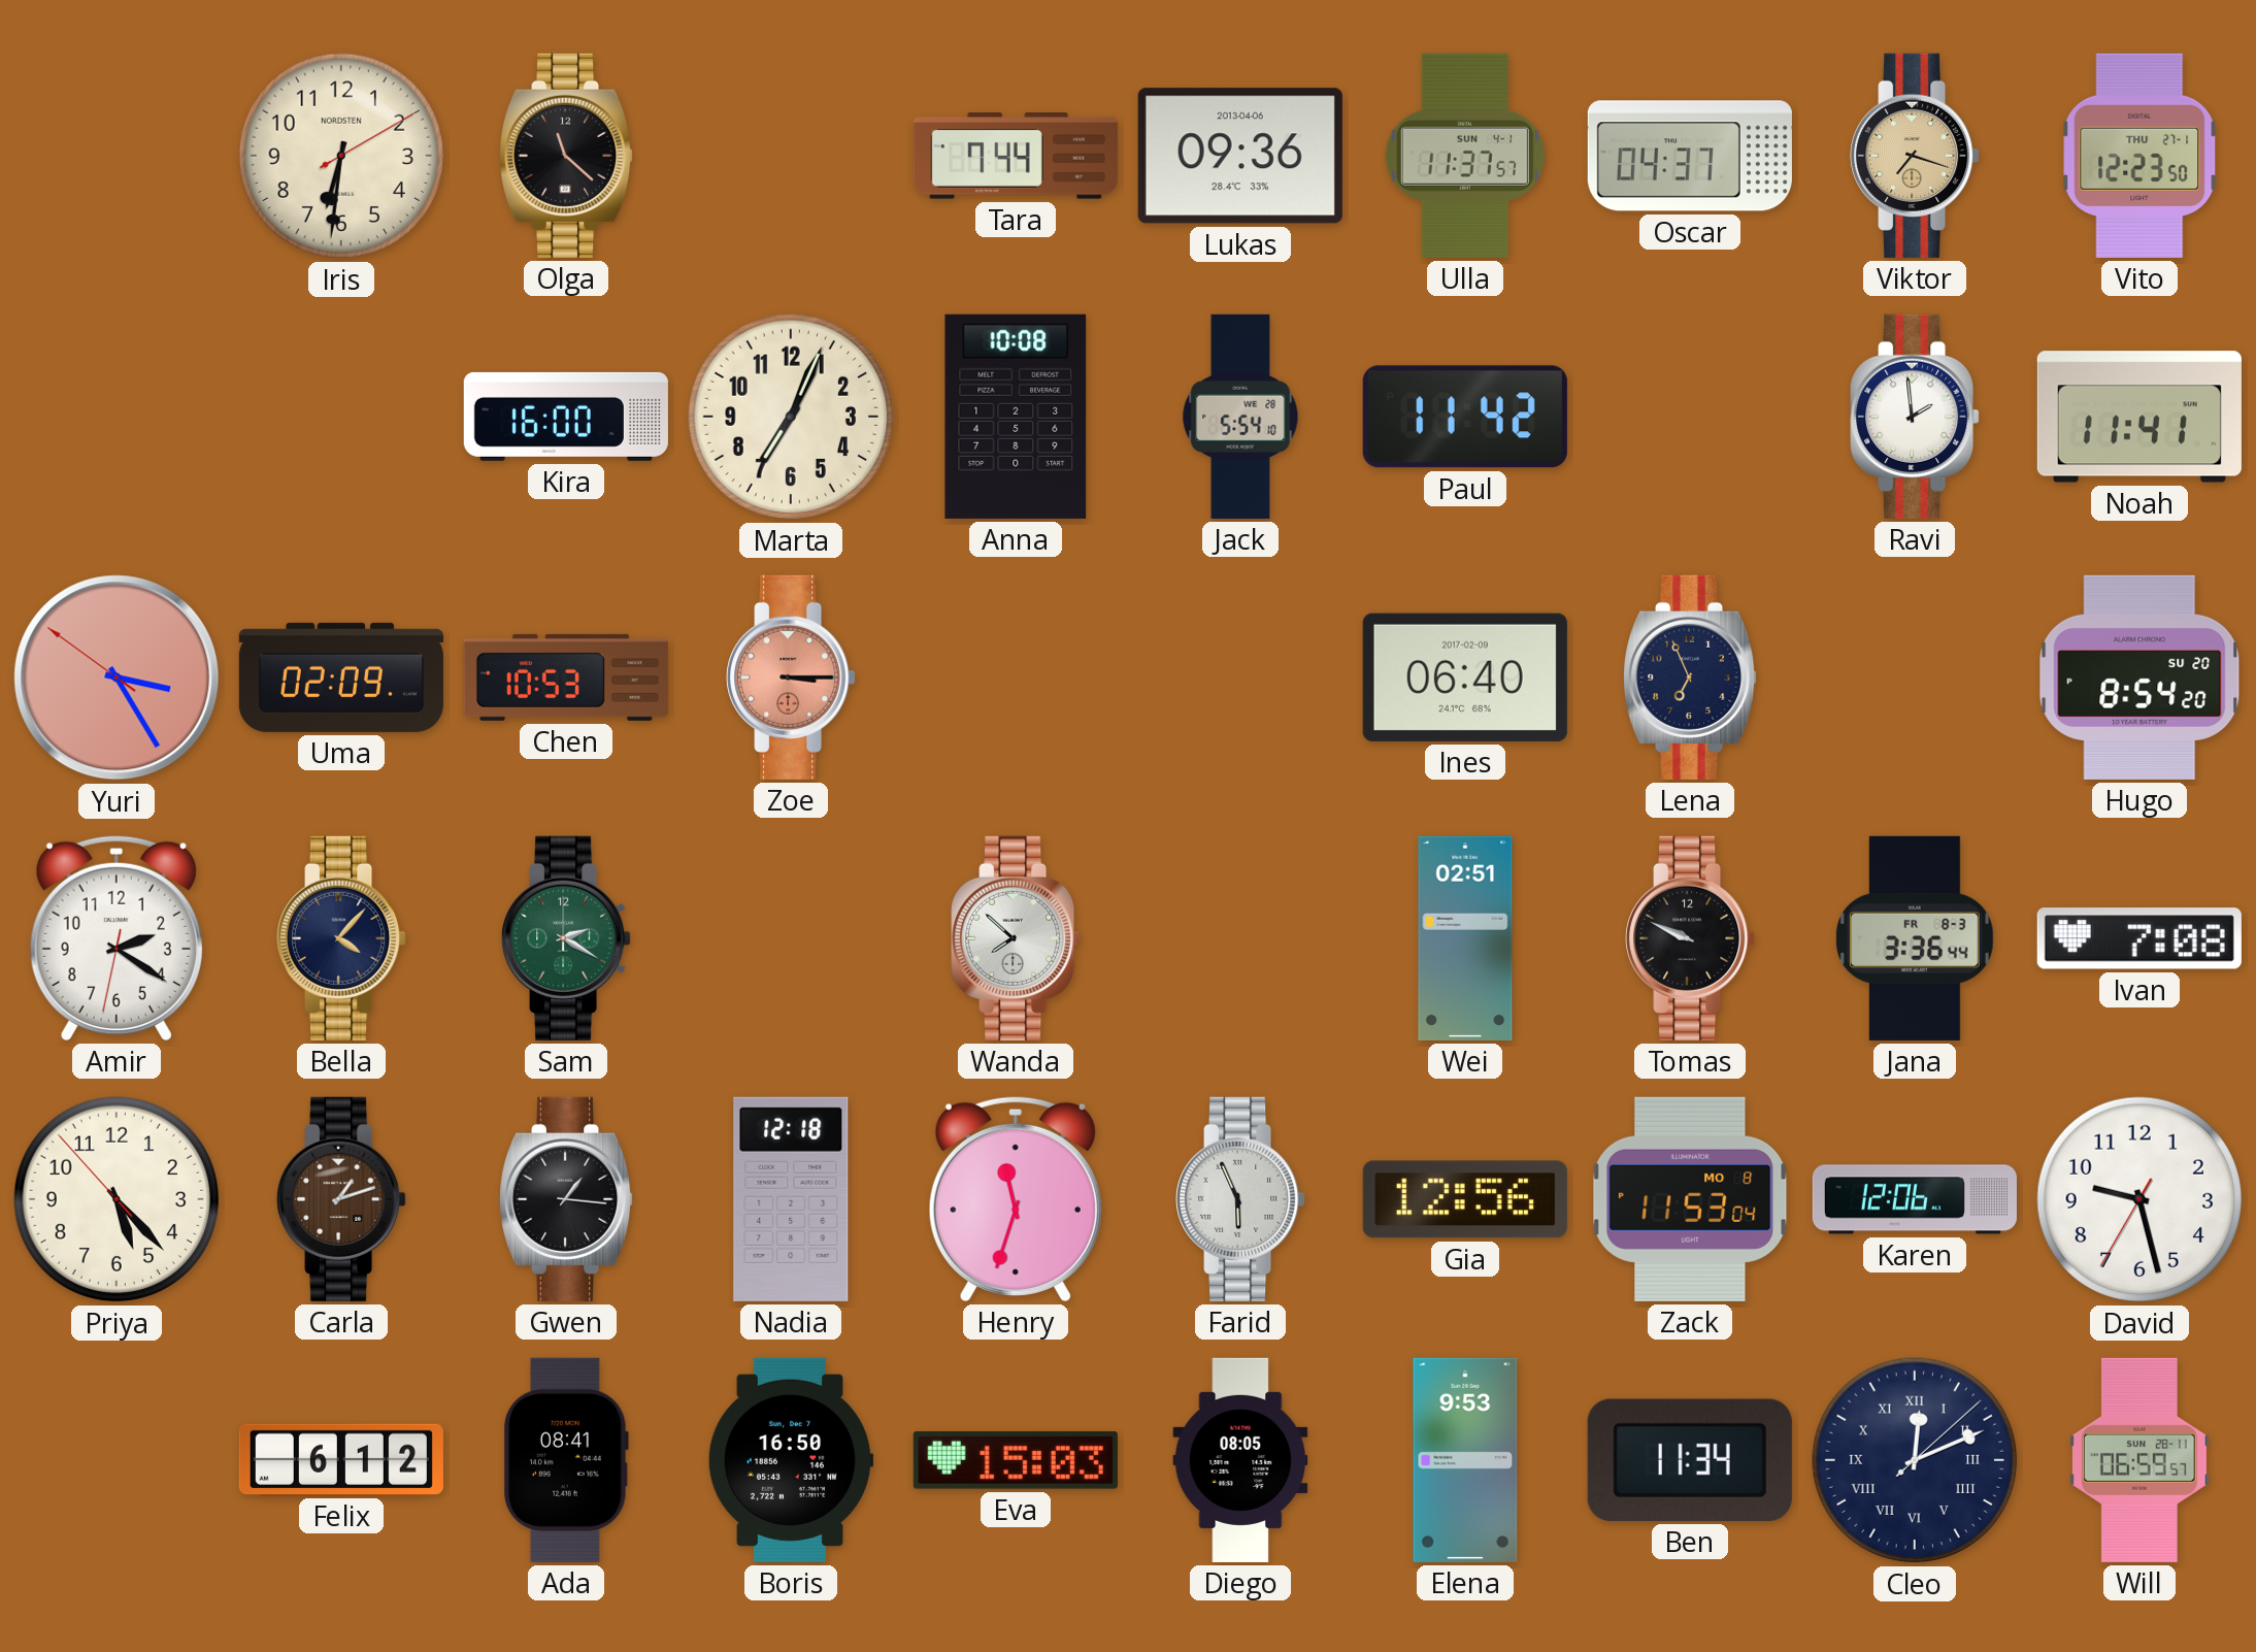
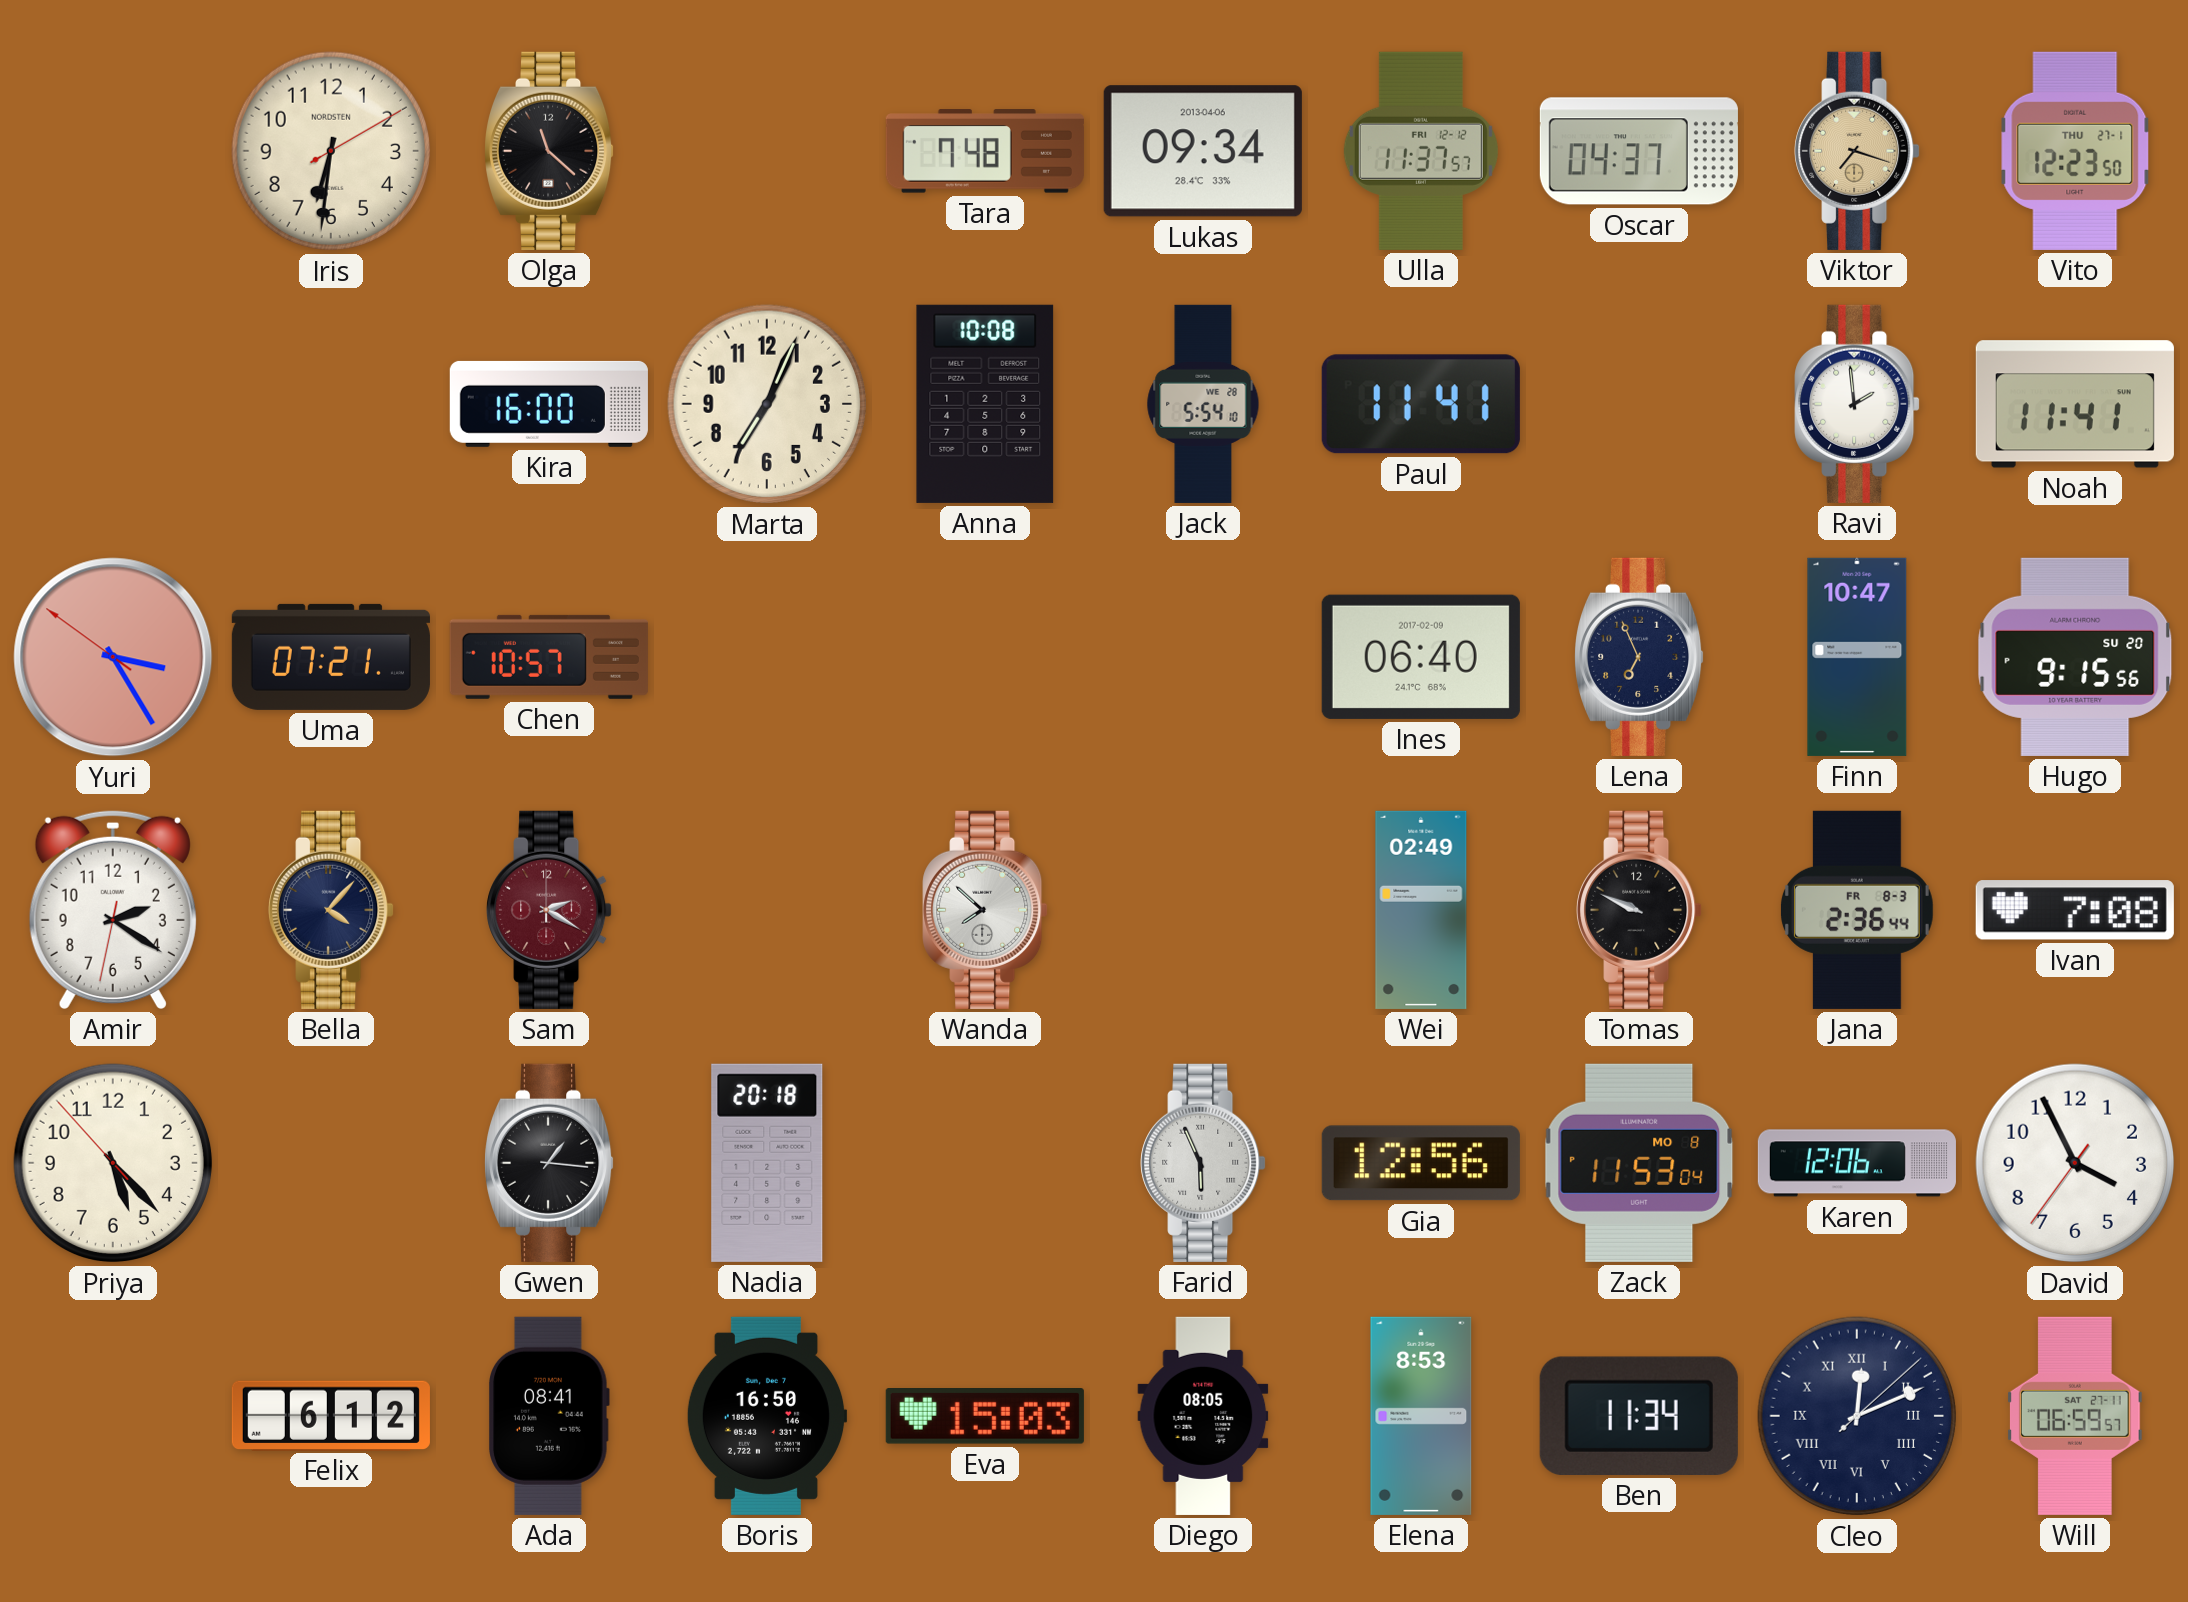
Tara: 7:44 -> 7:48 (985, 151)
Lukas: 09:36 -> 09:34 (1203, 151)
Ulla date: SUN 4-1 -> FRI 12-12 (1421, 151)
Paul: 11:42 -> 11:41 (1421, 404)
Uma: 02:09 -> 07:21 (331, 657)
Chen: 10:53 -> 10:57 (549, 657)
Zoe: 3:15 -> none (791, 678)
Finn: none -> 10:47 (1857, 657)
Hugo: 8:54 -> 9:15 (2075, 657)
Sam dial: green -> burgundy (549, 910)
Wei: 02:51 -> 02:49 (1421, 910)
Jana: 3:36 -> 2:36 (1857, 910)
Carla: 1:12 -> none (341, 1199)
Nadia: 12:18 -> 20:18 (767, 1163)
Henry: 11:33 -> none (1016, 1198)
David: 9:27 -> 3:55 (2075, 1163)
Elena: 9:53 -> 8:53 (1421, 1416)
Will date: SUN 28-11 -> SAT 27-11 (2076, 1416)
